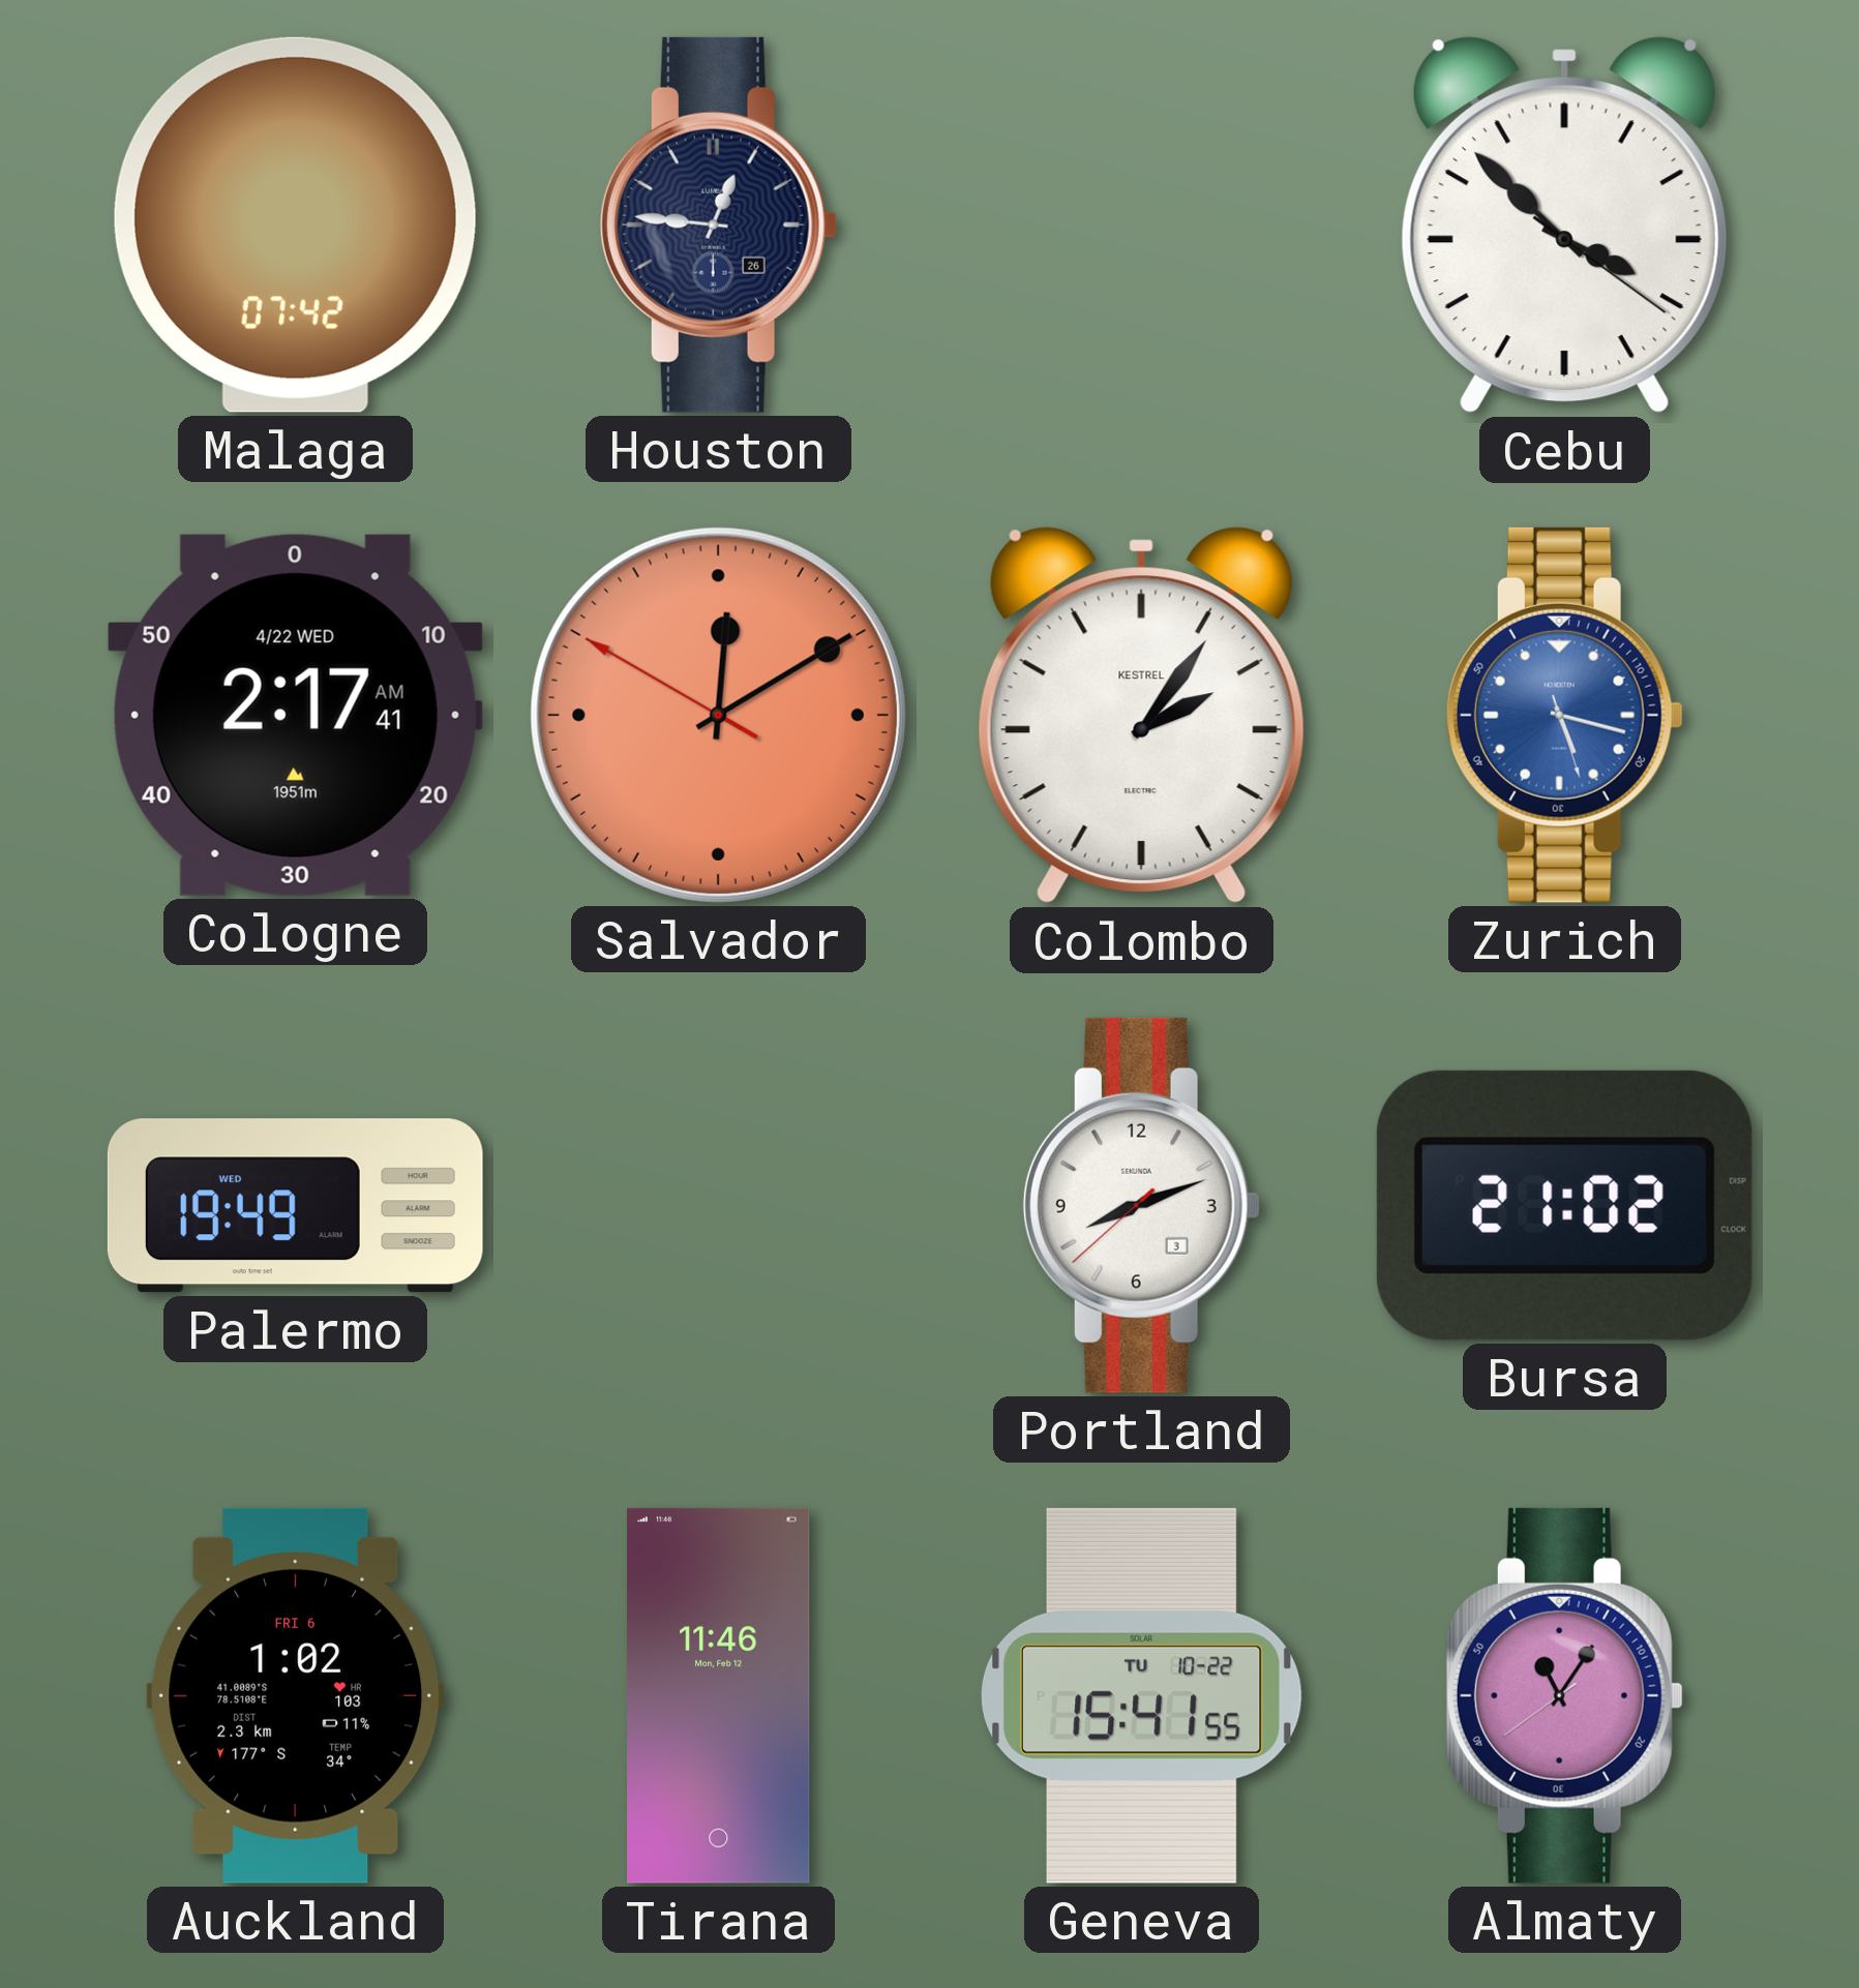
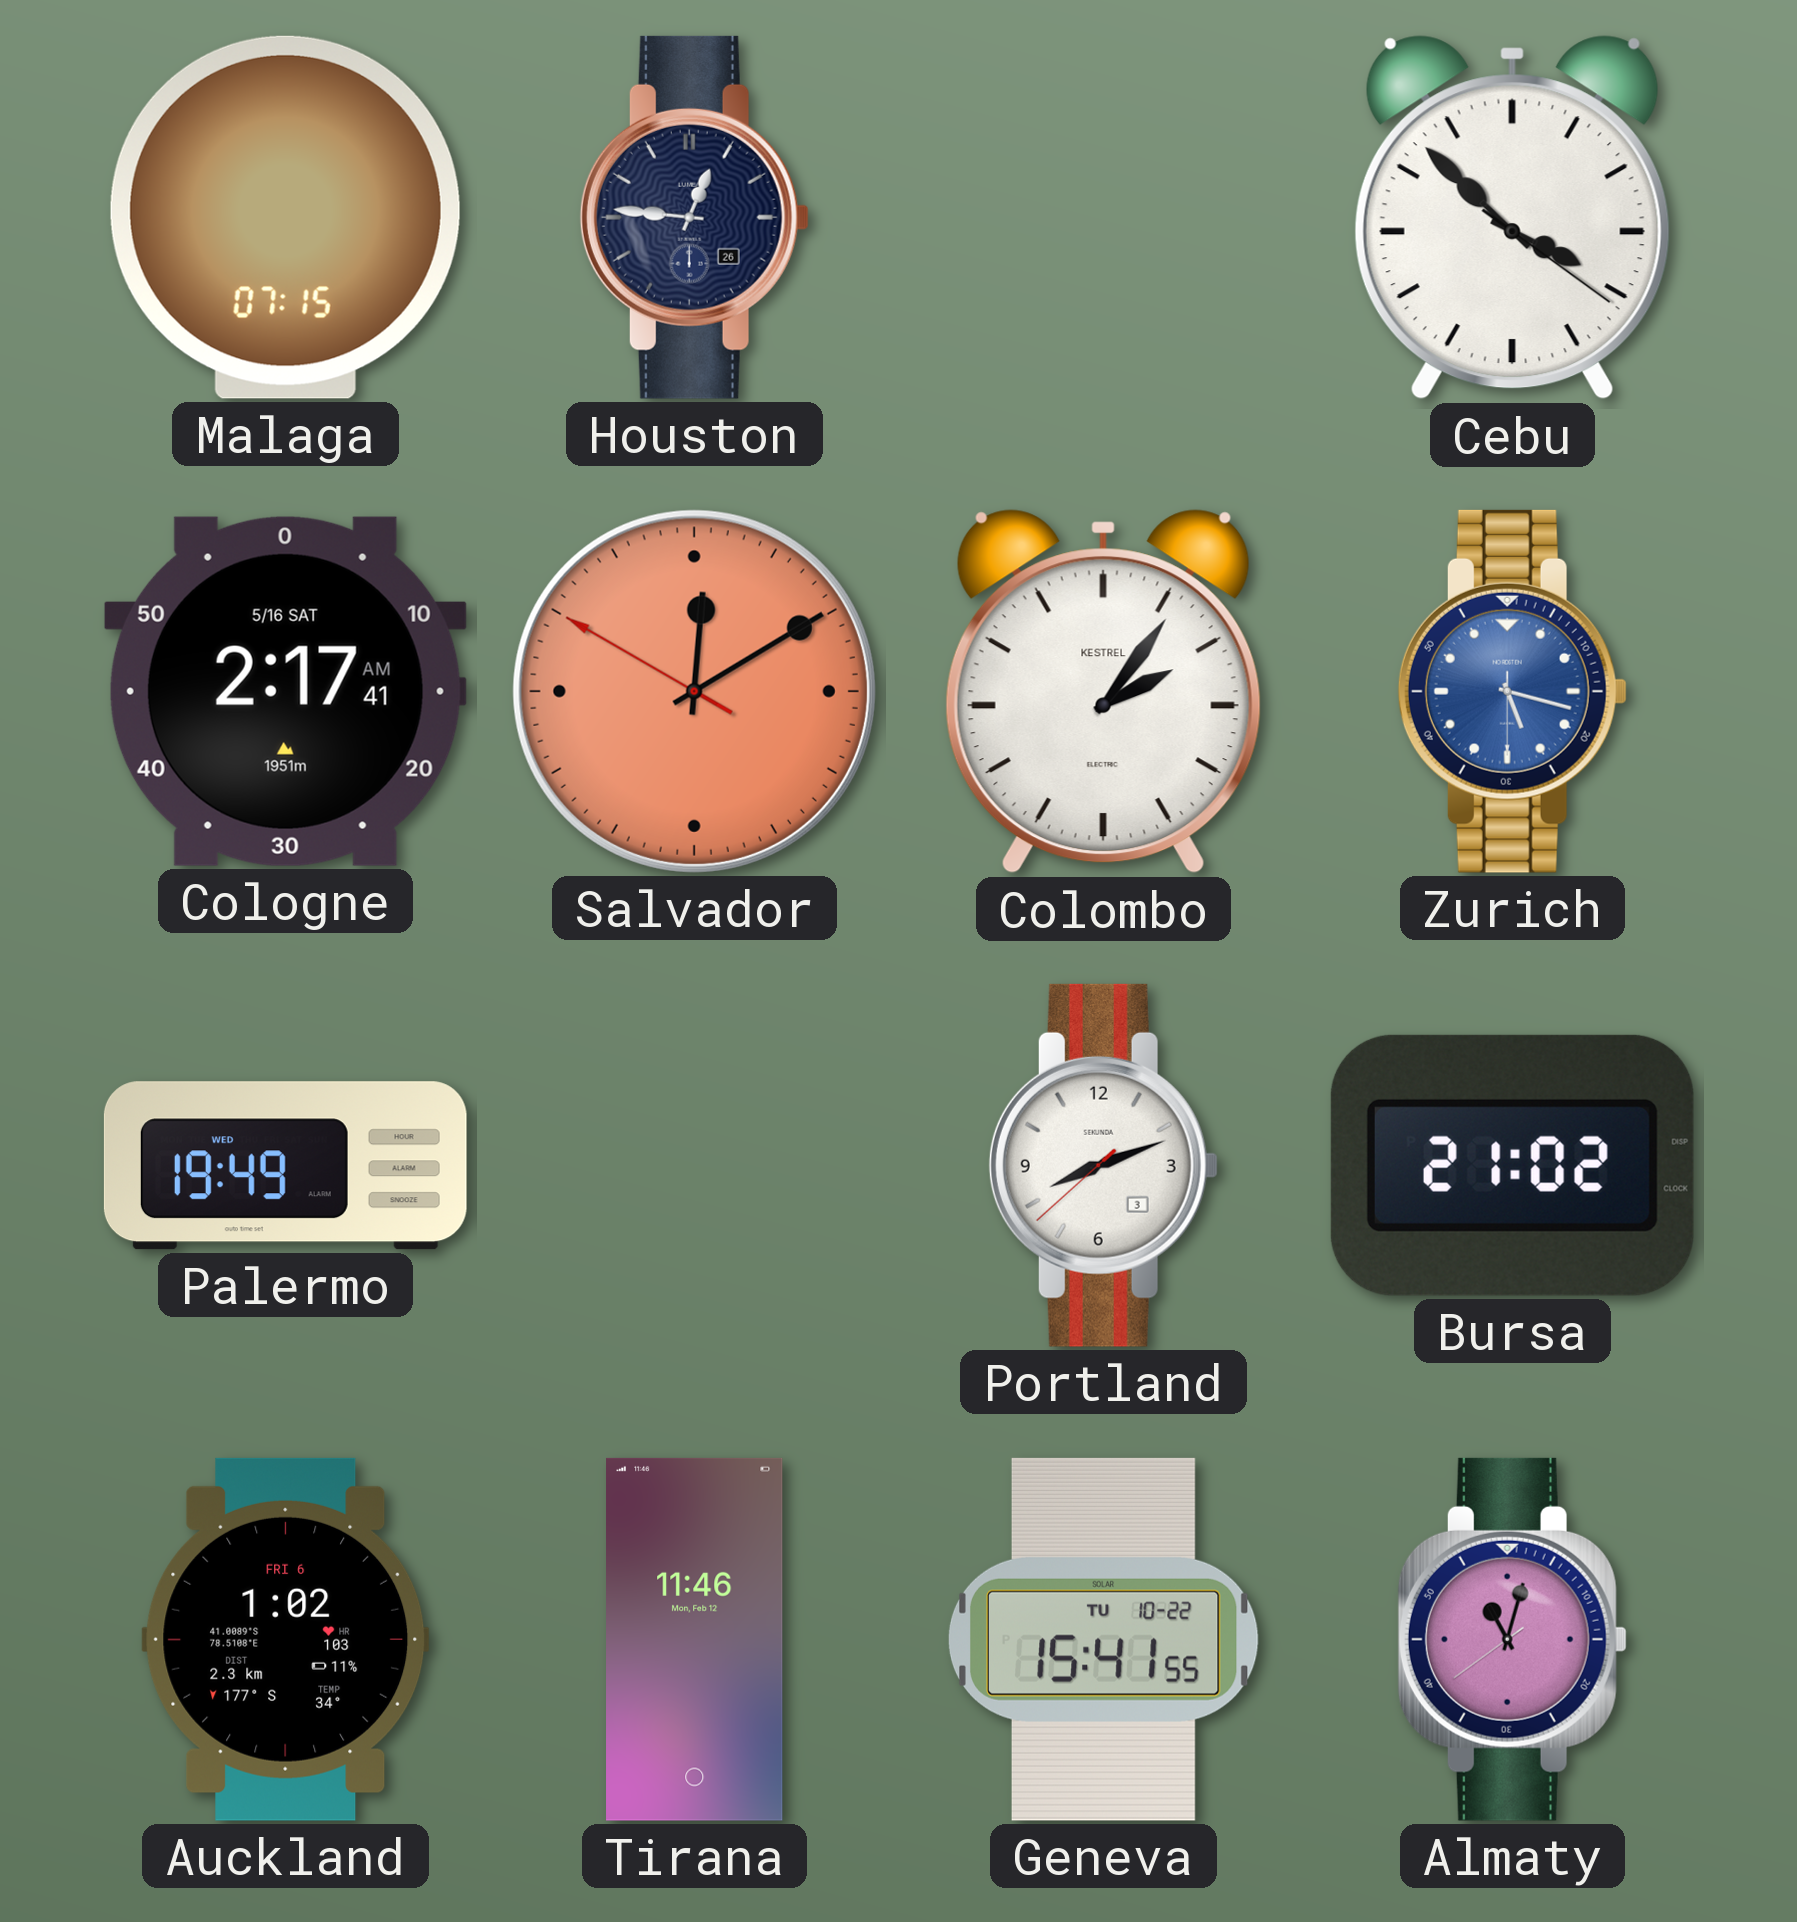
Malaga: 07:42 -> 07:15 (285, 217)
Cologne date: 4/22 WED -> 5/16 SAT (285, 691)
Zurich: 5:17:27 -> 5:17:30 (1512, 691)
Almaty: 11:05 -> 11:02 (1512, 1639)
